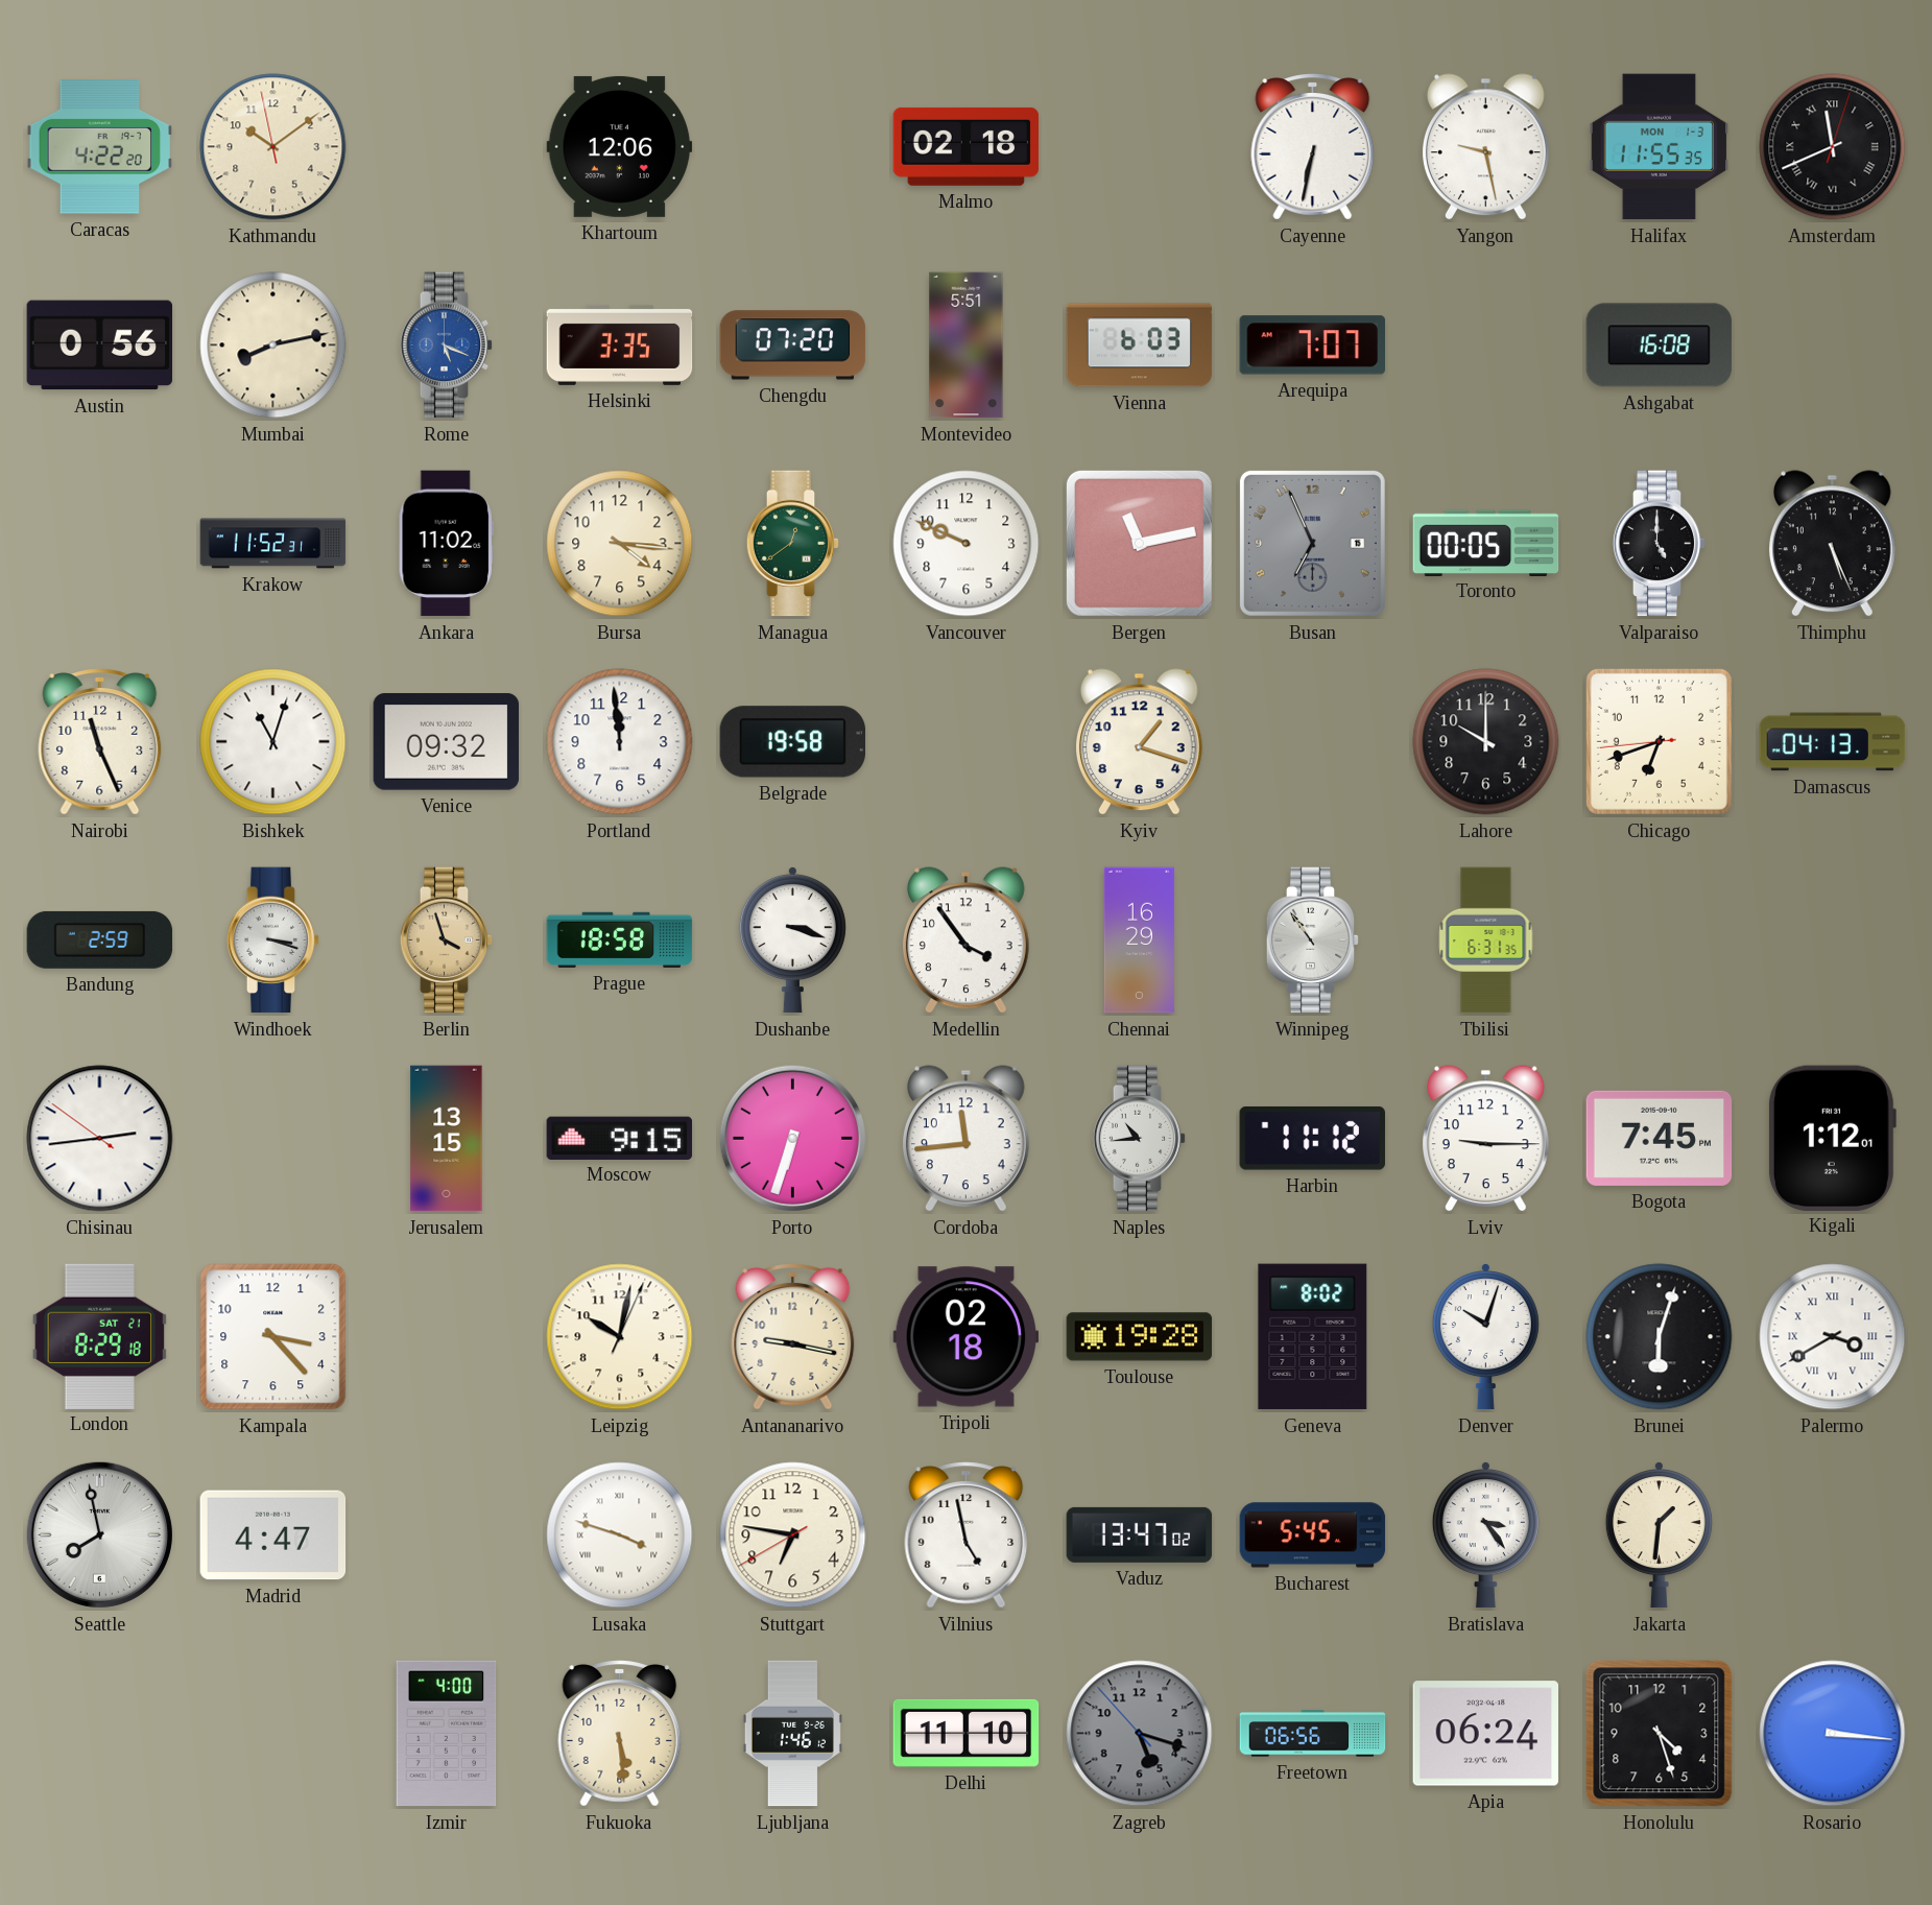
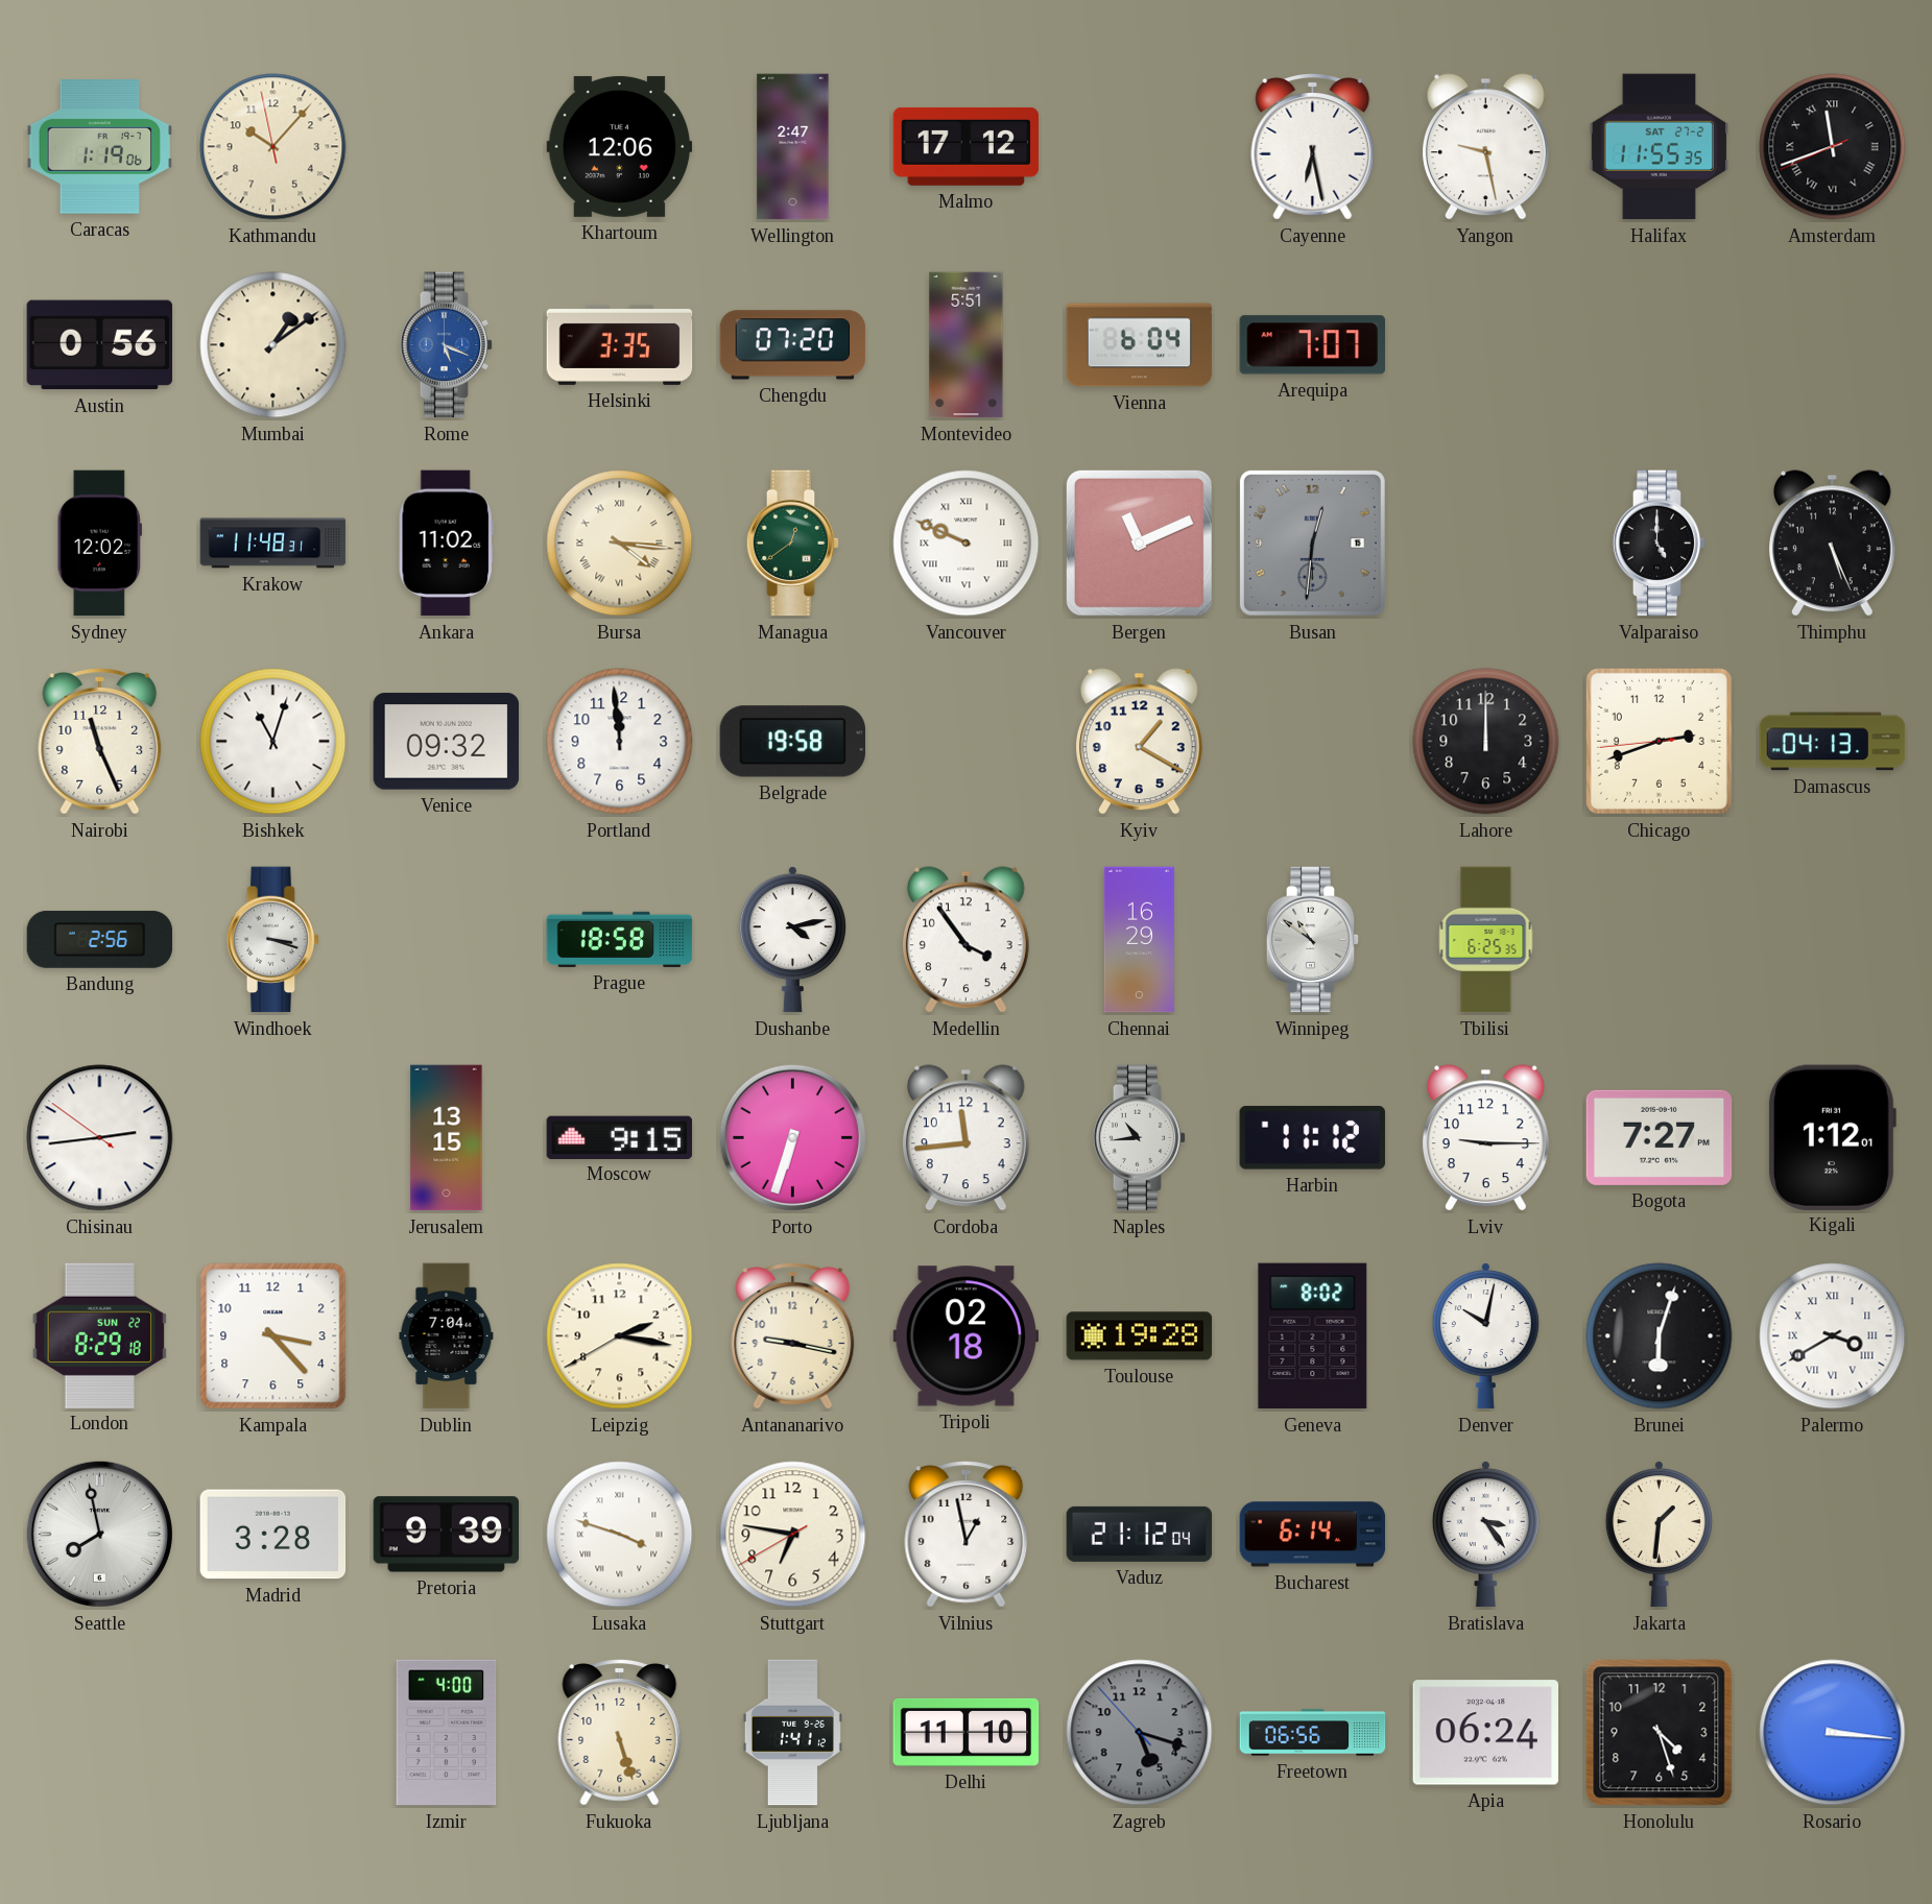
Caracas: 4:22 -> 1:19 (100, 147)
Kathmandu: 10:08 -> 10:06 (273, 147)
Wellington: none -> 2:47 (793, 147)
Malmo: 02:18 -> 17:12 (967, 146)
Cayenne: 6:32 -> 6:28 (1313, 147)
Halifax date: MON 1-3 -> SAT 27-2 (1660, 147)
Amsterdam: 11:41:03 -> 11:41:41 (1833, 147)
Mumbai: 8:13 -> 1:09 (273, 345)
Vienna: 6:03 -> 6:04 (1140, 345)
Ashgabat: 16:08 -> none (1660, 346)
Sydney: none -> 12:02 (99, 544)
Krakow: 11:52 -> 11:48 (273, 544)
Bursa numerals: Arabic -> Roman (620, 544)
Vancouver numerals: Arabic -> Roman (967, 544)
Bergen: 11:13 -> 11:11 (1139, 543)
Busan: 6:56 -> 12:31 (1312, 543)
Toronto: 00:05 -> none (1486, 543)
Kyiv: 1:18 -> 1:20 (1139, 742)
Lahore: 10:00 -> 12:00 (1486, 742)
Chicago: 6:41 -> 2:41 (1659, 741)
Bandung: 2:59 -> 2:56 (100, 939)
Berlin: 3:57 -> none (447, 940)
Dushanbe: 3:18 -> 4:13 (792, 940)
Winnipeg: 10:54 -> 10:51 (1313, 940)
Tbilisi: 6:31 -> 6:25 (1486, 940)
Bogota: 7:45 -> 7:27 (1660, 1137)
London date: SAT 21 -> SUN 22 (99, 1335)
Dublin: none -> 7:04 (447, 1336)
Leipzig: 10:02 -> 2:16 (620, 1336)
Denver: 10:03 -> 10:02 (1485, 1336)
Madrid: 4:47 -> 3:28 (273, 1535)
Pretoria: none -> 9:39 (447, 1535)
Vilnius: 4:58 -> 12:58 (967, 1535)
Vaduz: 13:47 -> 21:12 (1140, 1534)
Bucharest: 5:45 -> 6:14 (1313, 1535)
Fukuoka: 5:29 -> 5:27 (620, 1733)
Ljubljana: 1:46 -> 1:41 (792, 1733)
